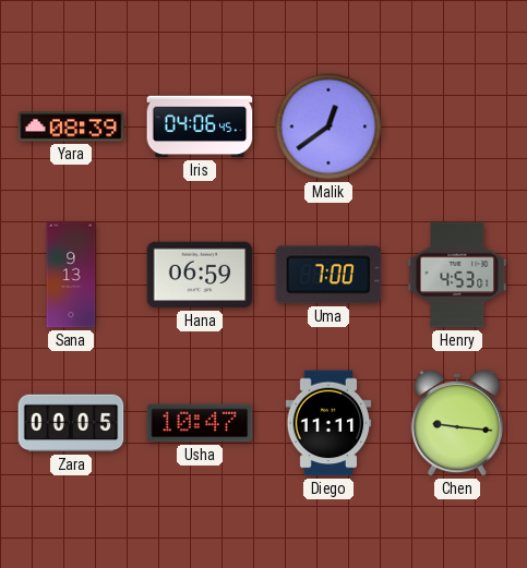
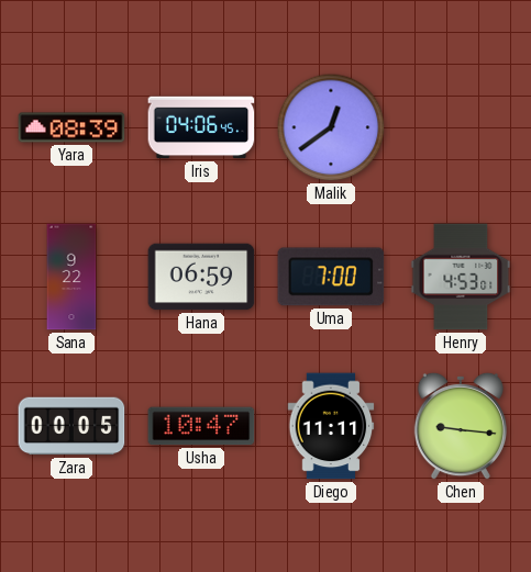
Sana: 9:13 -> 9:22 (71, 277)
